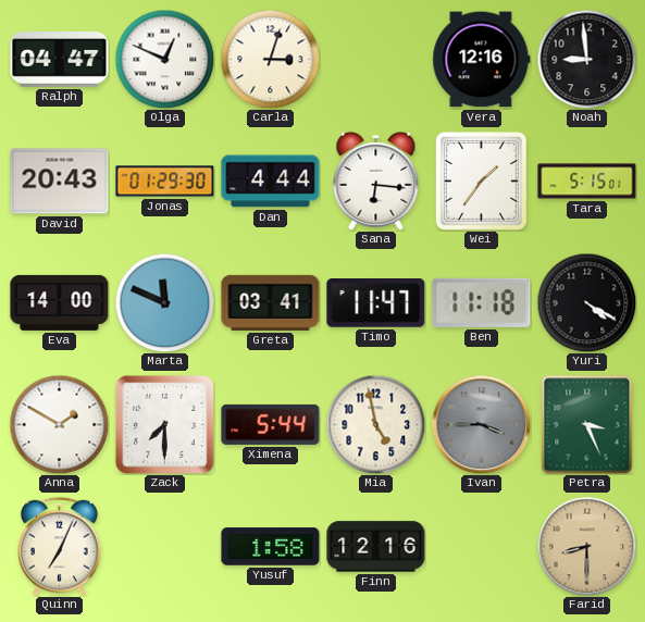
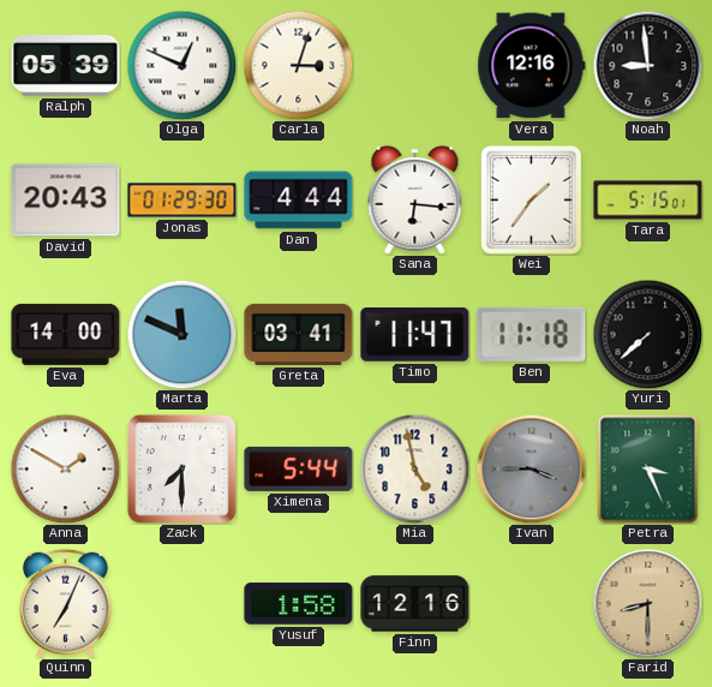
Ralph: 04:47 -> 05:39 (66, 66)
Yuri: 4:20 -> 7:38 (647, 334)
